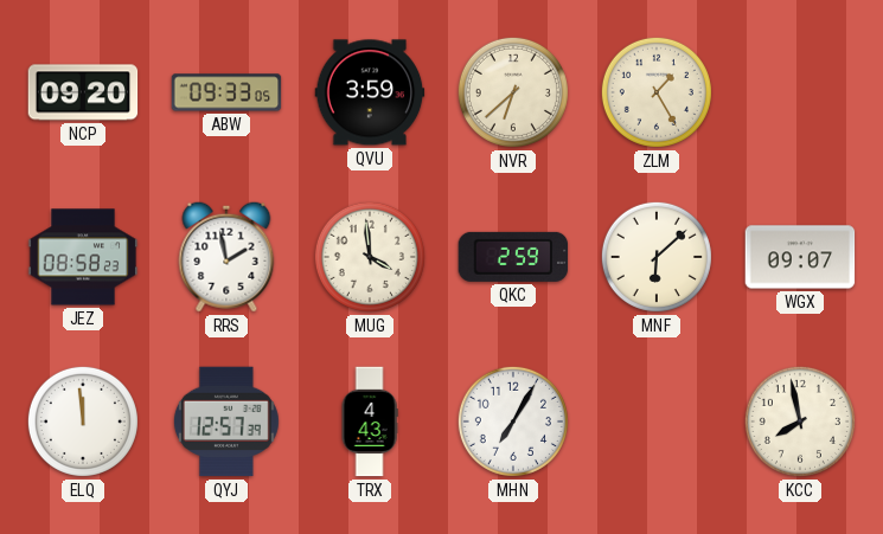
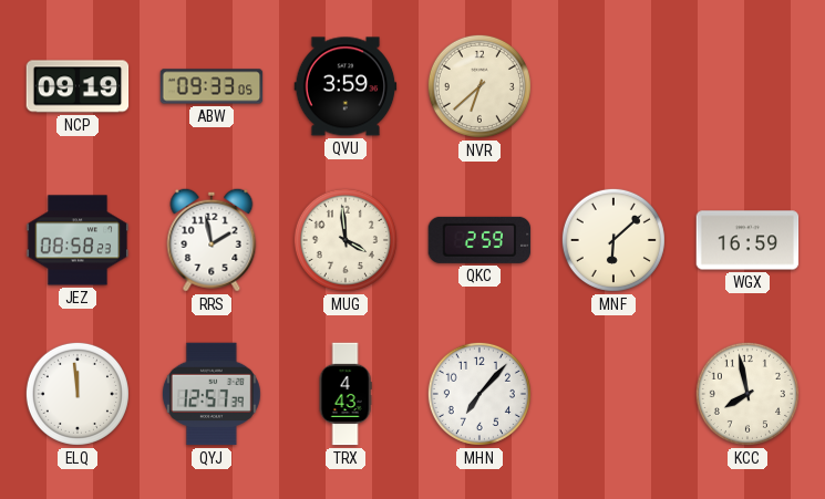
NCP: 09:20 -> 09:19 (78, 86)
ZLM: 1:25 -> none (657, 92)
WGX: 09:07 -> 16:59 (747, 240)
MHN: 7:05 -> 7:07 (479, 394)
